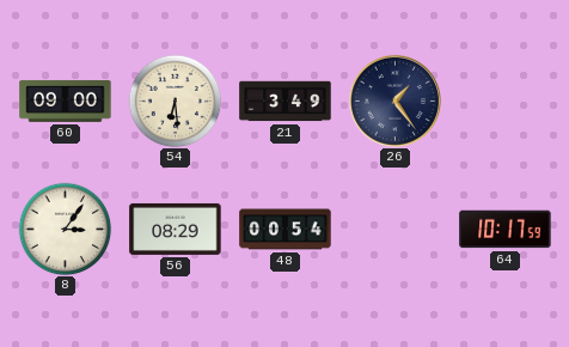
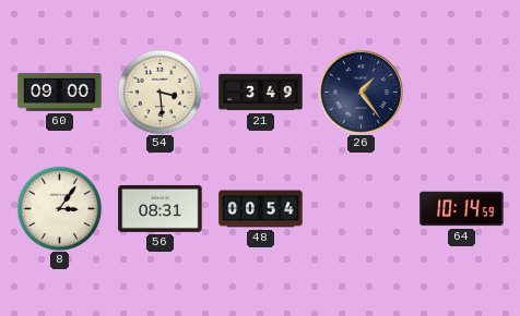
54: 6:29 -> 3:29 (159, 92)
56: 08:29 -> 08:31 (161, 208)
64: 10:17 -> 10:14 (462, 209)
